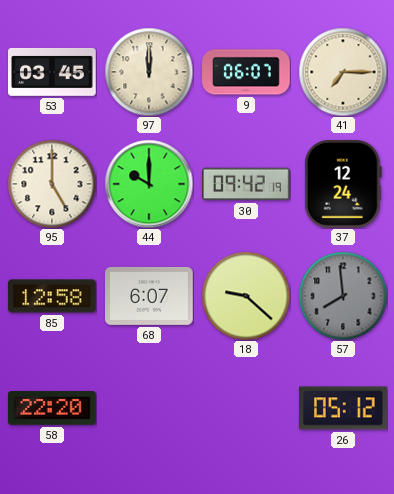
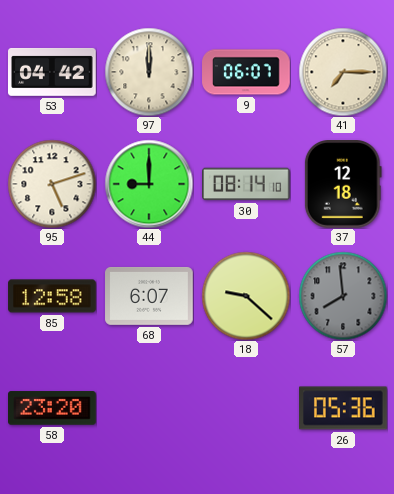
53: 03:45 -> 04:42 (53, 72)
95: 5:00 -> 5:12 (52, 184)
44: 10:00 -> 9:00 (149, 184)
30: 09:42 -> 08:14 (247, 184)
37: 12:24 -> 12:18 (343, 185)
58: 22:20 -> 23:20 (52, 408)
26: 05:12 -> 05:36 (344, 408)
